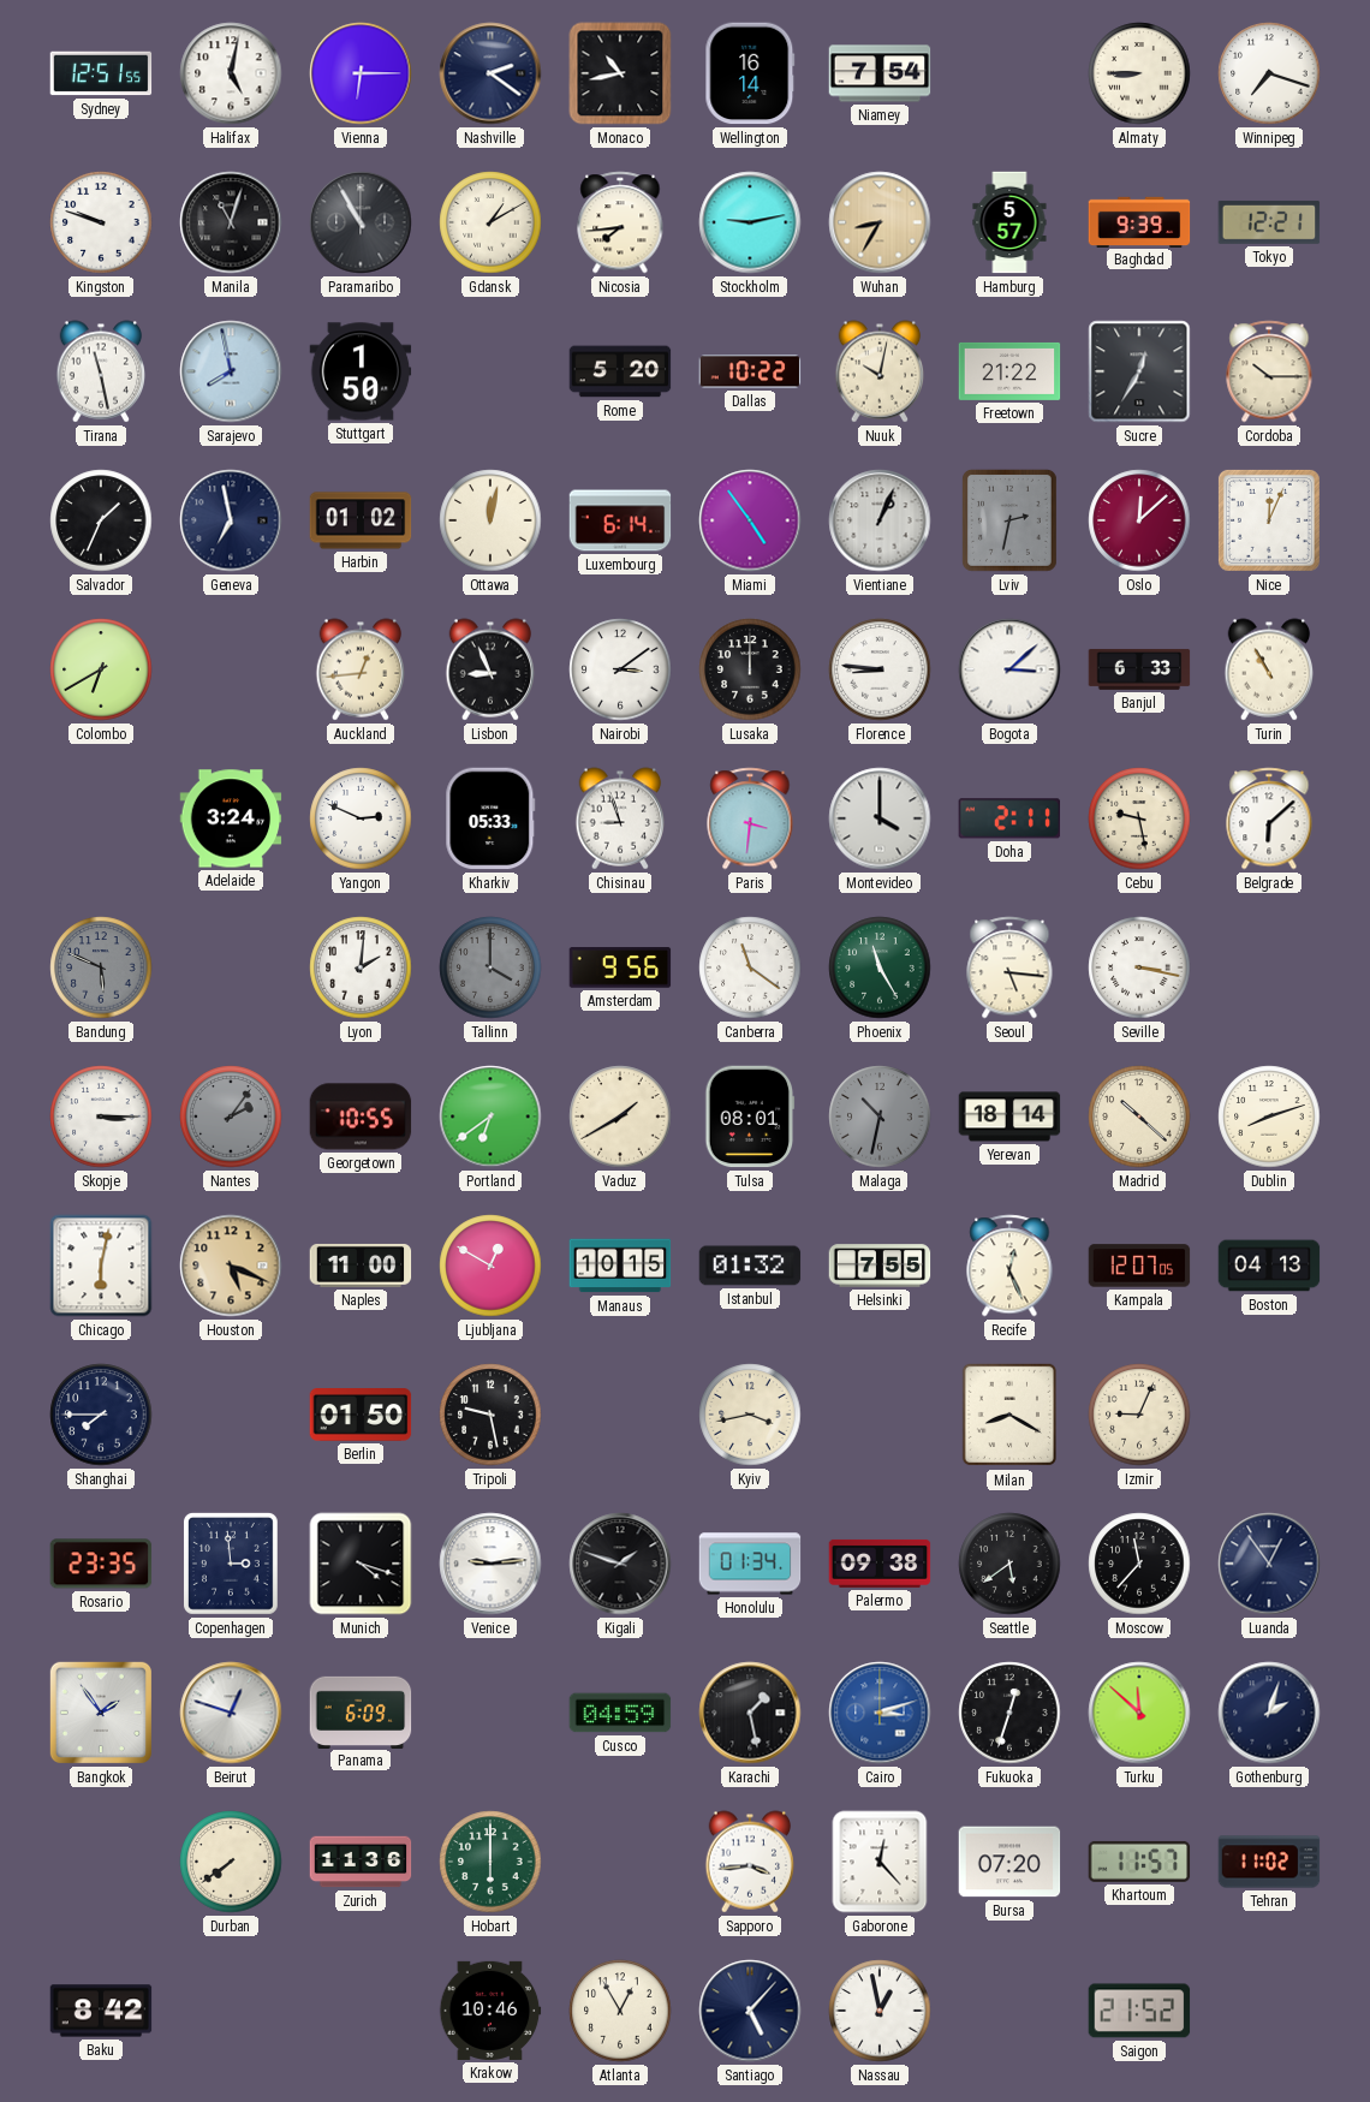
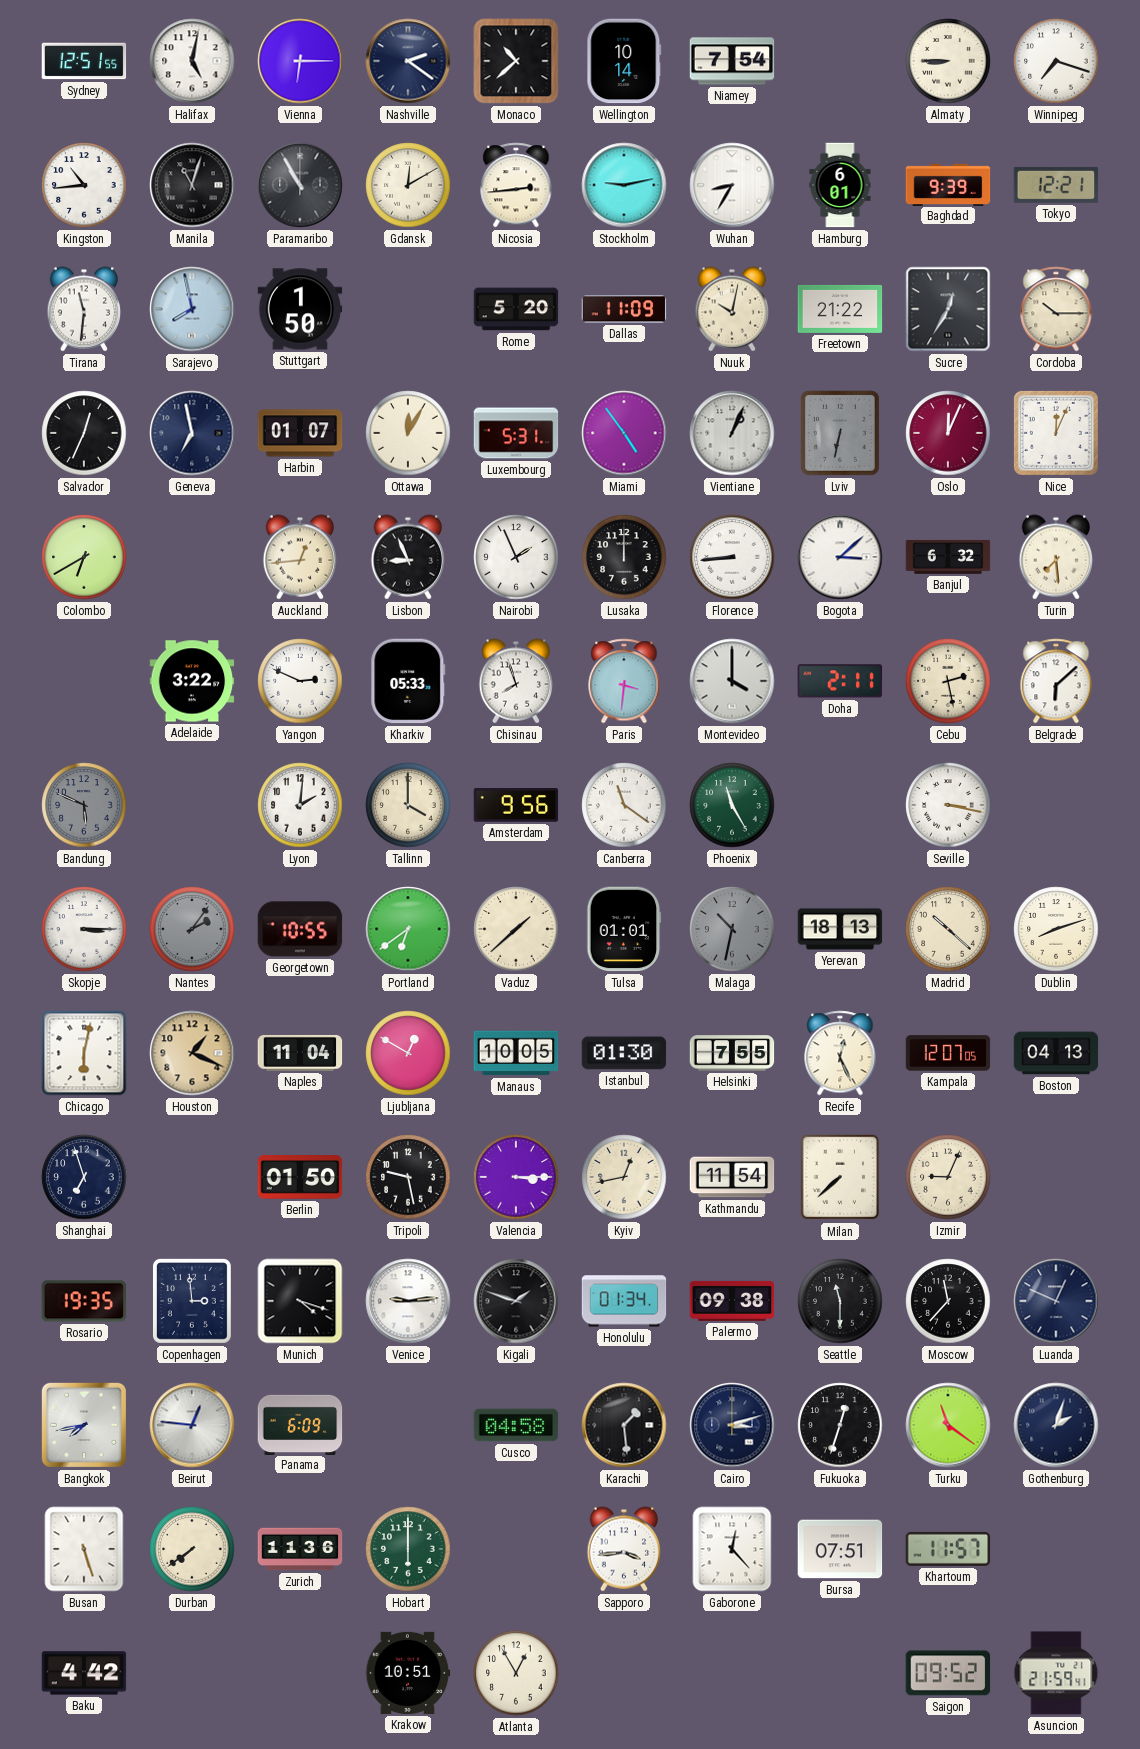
Monaco: 10:43 -> 10:38 (516, 61)
Wellington: 16:14 -> 10:14 (624, 61)
Kingston: 9:48 -> 10:44 (84, 185)
Gdansk: 1:10 -> 12:10 (408, 185)
Nicosia: 7:44 -> 2:44 (516, 185)
Wuhan dial: champagne -> white (732, 185)
Hamburg: 5:57 -> 6:01 (840, 185)
Tirana: 11:28 -> 11:31 (84, 309)
Dallas: 10:22 -> 11:09 (624, 309)
Salvador: 1:34 -> 12:34 (84, 433)
Harbin: 01:02 -> 01:07 (300, 433)
Ottawa: 12:02 -> 12:05 (408, 433)
Luxembourg: 6:14 -> 5:31 (516, 433)
Lviv: 2:32 -> 6:32 (840, 433)
Oslo: 12:08 -> 12:04 (948, 433)
Nairobi: 3:09 -> 1:56 (516, 557)
Florence: 8:46 -> 8:44 (732, 557)
Banjul: 6:33 -> 6:32 (948, 557)
Turin: 10:55 -> 7:29 (1056, 557)
Adelaide: 3:24 -> 3:22 (192, 681)
Chisinau: 8:57 -> 7:57 (516, 681)
Cebu: 9:28 -> 2:28 (948, 681)
Tallinn dial: grey -> cream (408, 805)
Seoul: 5:16 -> none (1009, 967)
Vaduz: 1:40 -> 1:38 (516, 929)
Tulsa: 08:01 -> 01:01 (624, 929)
Yerevan: 18:14 -> 18:13 (840, 929)
Houston: 5:19 -> 1:19 (192, 1053)
Naples: 11:00 -> 11:04 (300, 1053)
Manaus: 10:15 -> 10:05 (516, 1053)
Istanbul: 01:32 -> 01:30 (624, 1053)
Shanghai: 7:45 -> 6:57 (84, 1177)
Valencia: none -> 3:15 (516, 1177)
Kyiv: 3:43 -> 12:43 (624, 1177)
Kathmandu: none -> 11:54 (732, 1177)
Milan: 8:20 -> 7:38 (839, 1177)
Rosario: 23:35 -> 19:35 (84, 1301)
Seattle: 5:39 -> 11:30 (840, 1301)
Luanda: 12:54 -> 12:49 (1056, 1301)
Bangkok: 1:54 -> 7:43 (84, 1425)
Beirut: 12:48 -> 12:46 (192, 1425)
Cusco: 04:59 -> 04:58 (516, 1425)
Karachi: 1:28 -> 1:29 (624, 1425)
Cairo dial: blue -> navy (732, 1425)
Turku: 11:52 -> 11:21 (948, 1425)
Busan: none -> 5:27 (84, 1549)
Bursa: 07:20 -> 07:51 (840, 1549)
Tehran: 11:02 -> none (1269, 1862)
Baku: 8:42 -> 4:42 (84, 1673)
Krakow: 10:46 -> 10:51 (408, 1673)
Santiago: 5:07 -> none (750, 2011)
Nassau: 12:58 -> none (880, 2011)
Saigon: 21:52 -> 09:52 (948, 1673)
Asuncion: none -> 21:59 (1056, 1673)
